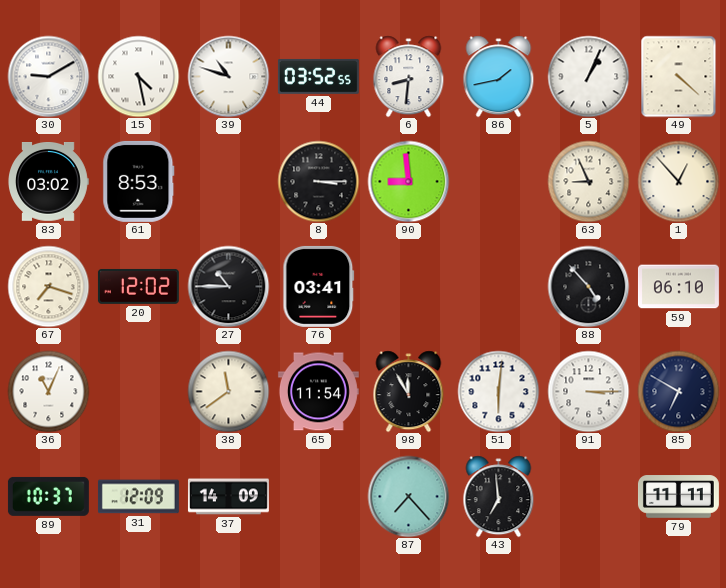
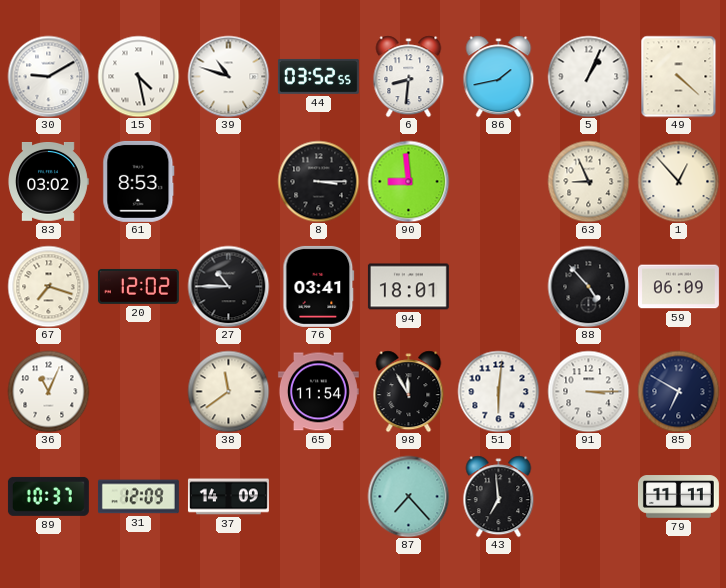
94: none -> 18:01 (408, 287)
59: 06:10 -> 06:09 (678, 287)
